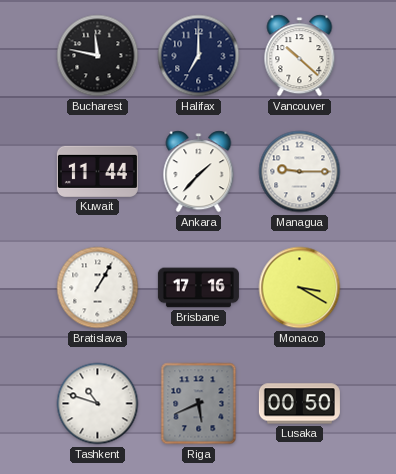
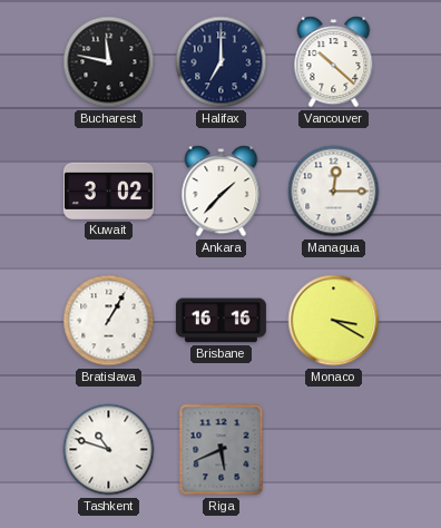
Kuwait: 11:44 -> 3:02 (108, 190)
Managua: 9:15 -> 12:15 (334, 192)
Brisbane: 17:16 -> 16:16 (220, 321)
Lusaka: 00:50 -> none (299, 404)
